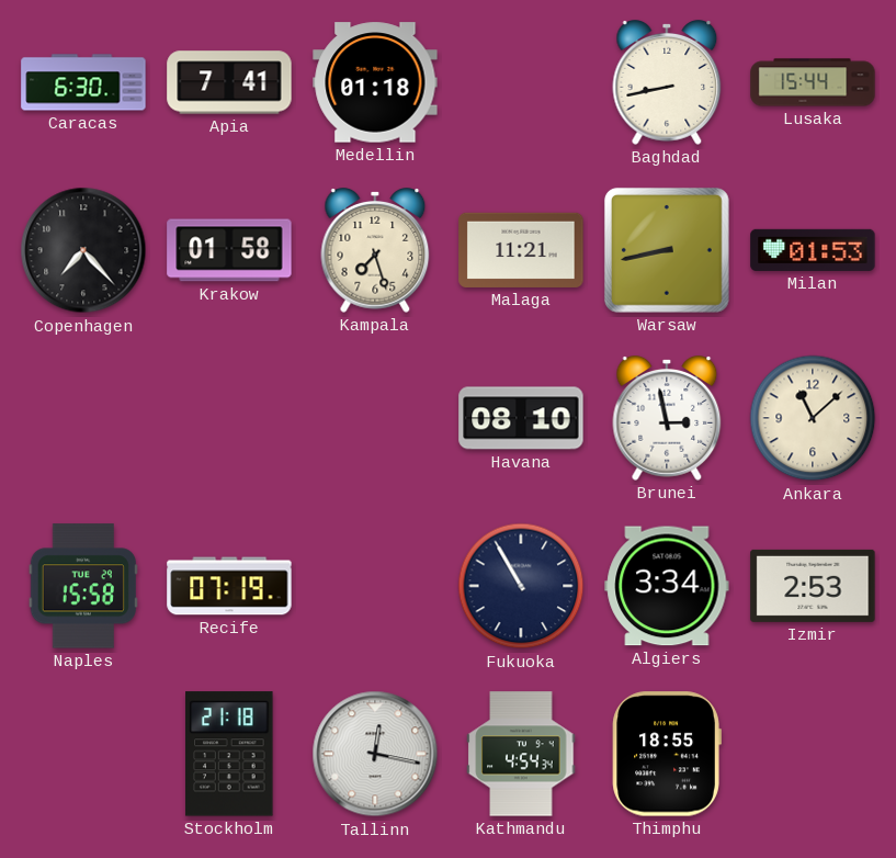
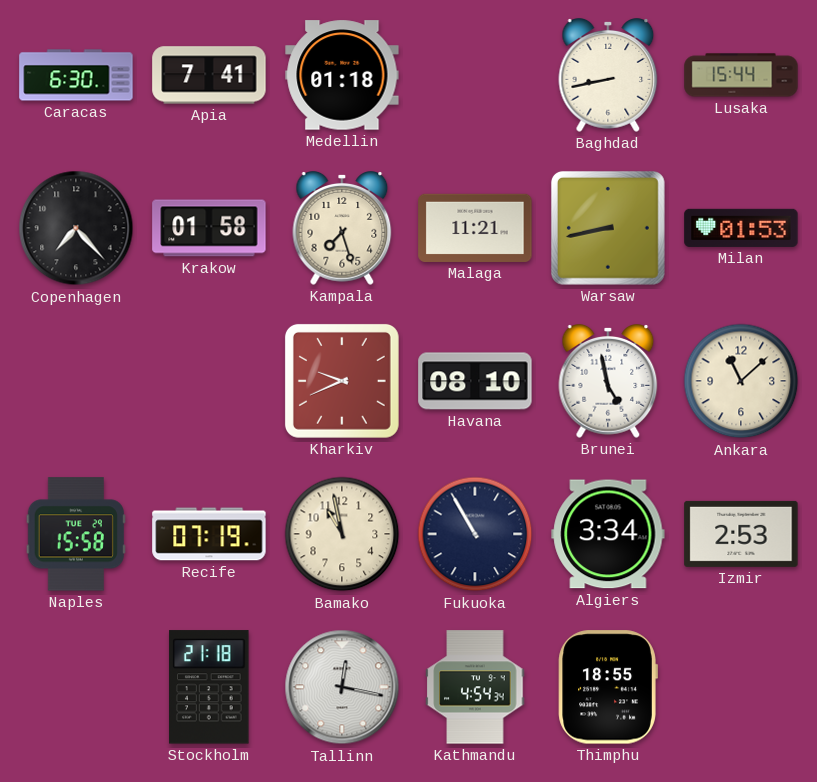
Kharkiv: none -> 9:41 (342, 381)
Brunei: 2:58 -> 4:58 (608, 382)
Bamako: none -> 10:58 (342, 534)
